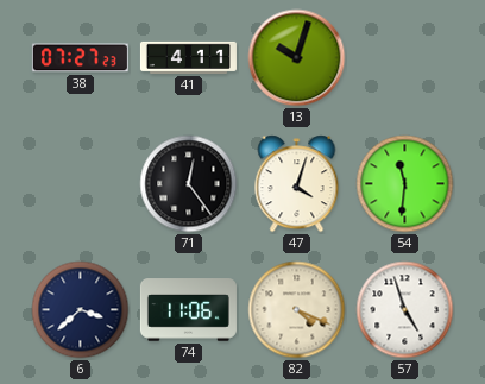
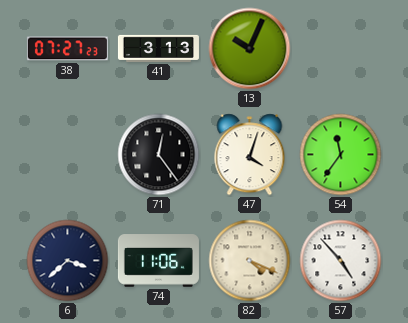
41: 4:11 -> 3:13 (158, 48)
13: 10:03 -> 10:04 (250, 49)
54: 11:31 -> 11:36 (341, 155)
57: 4:57 -> 4:53 (341, 261)
